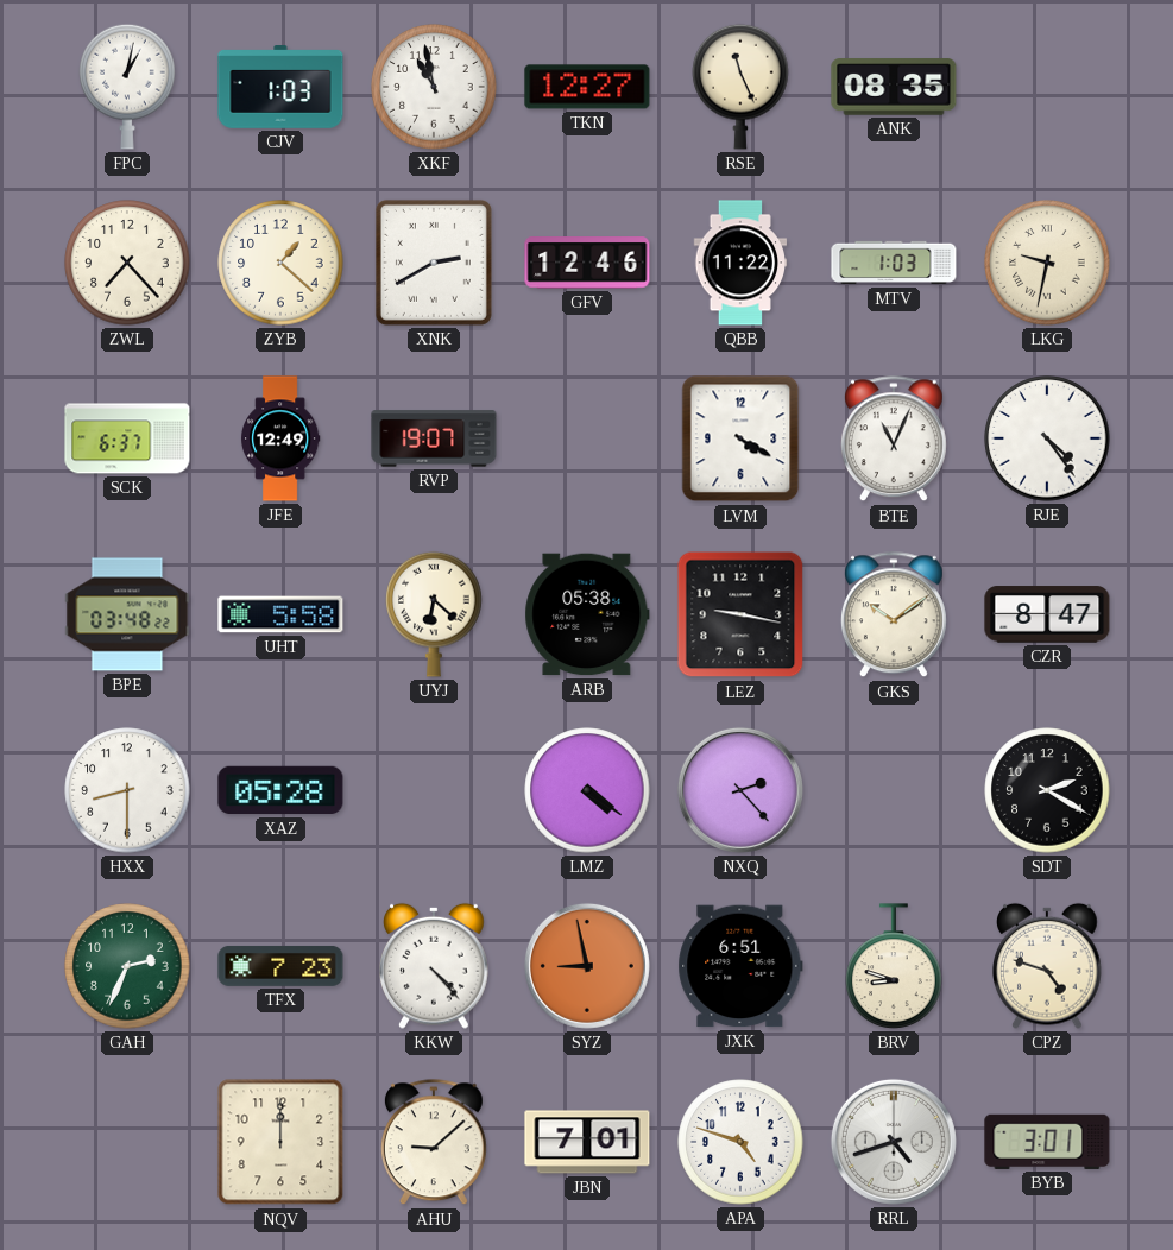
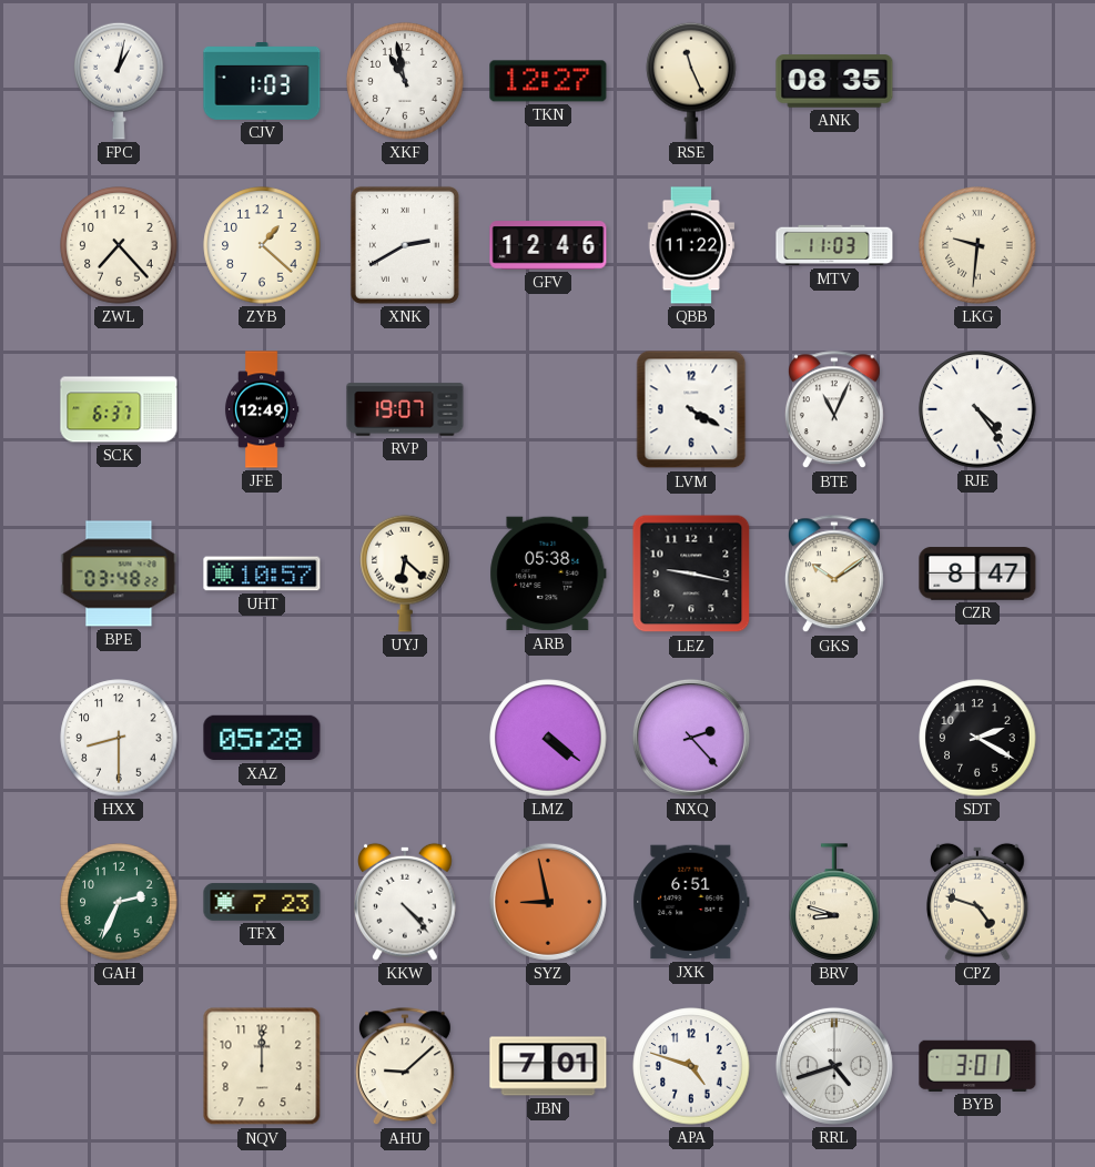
MTV: 1:03 -> 11:03 (834, 245)
LKG: 9:32 -> 9:31 (977, 245)
UHT: 5:58 -> 10:57 (262, 574)
